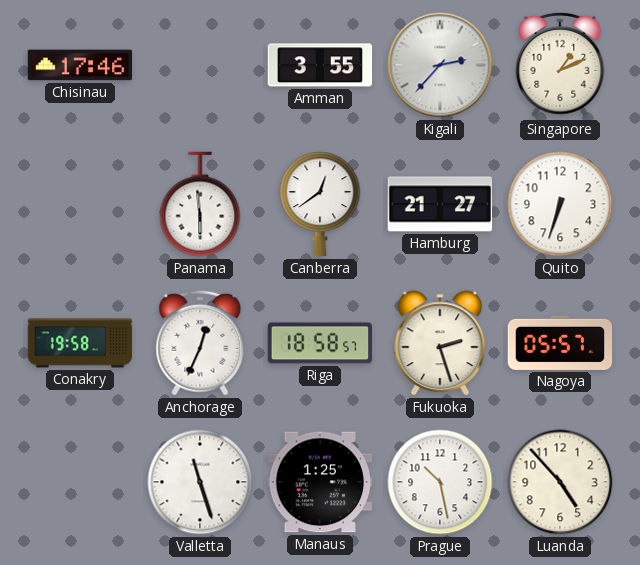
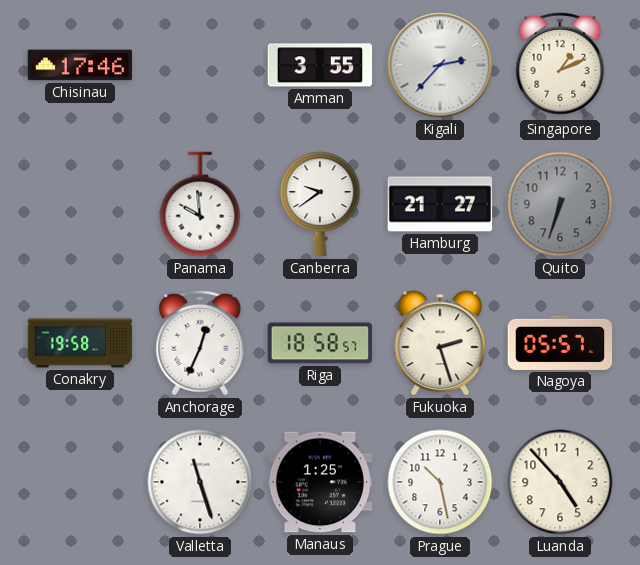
Panama: 5:59 -> 9:59 (200, 204)
Canberra: 12:39 -> 9:39 (320, 204)
Quito dial: white -> grey (560, 204)
